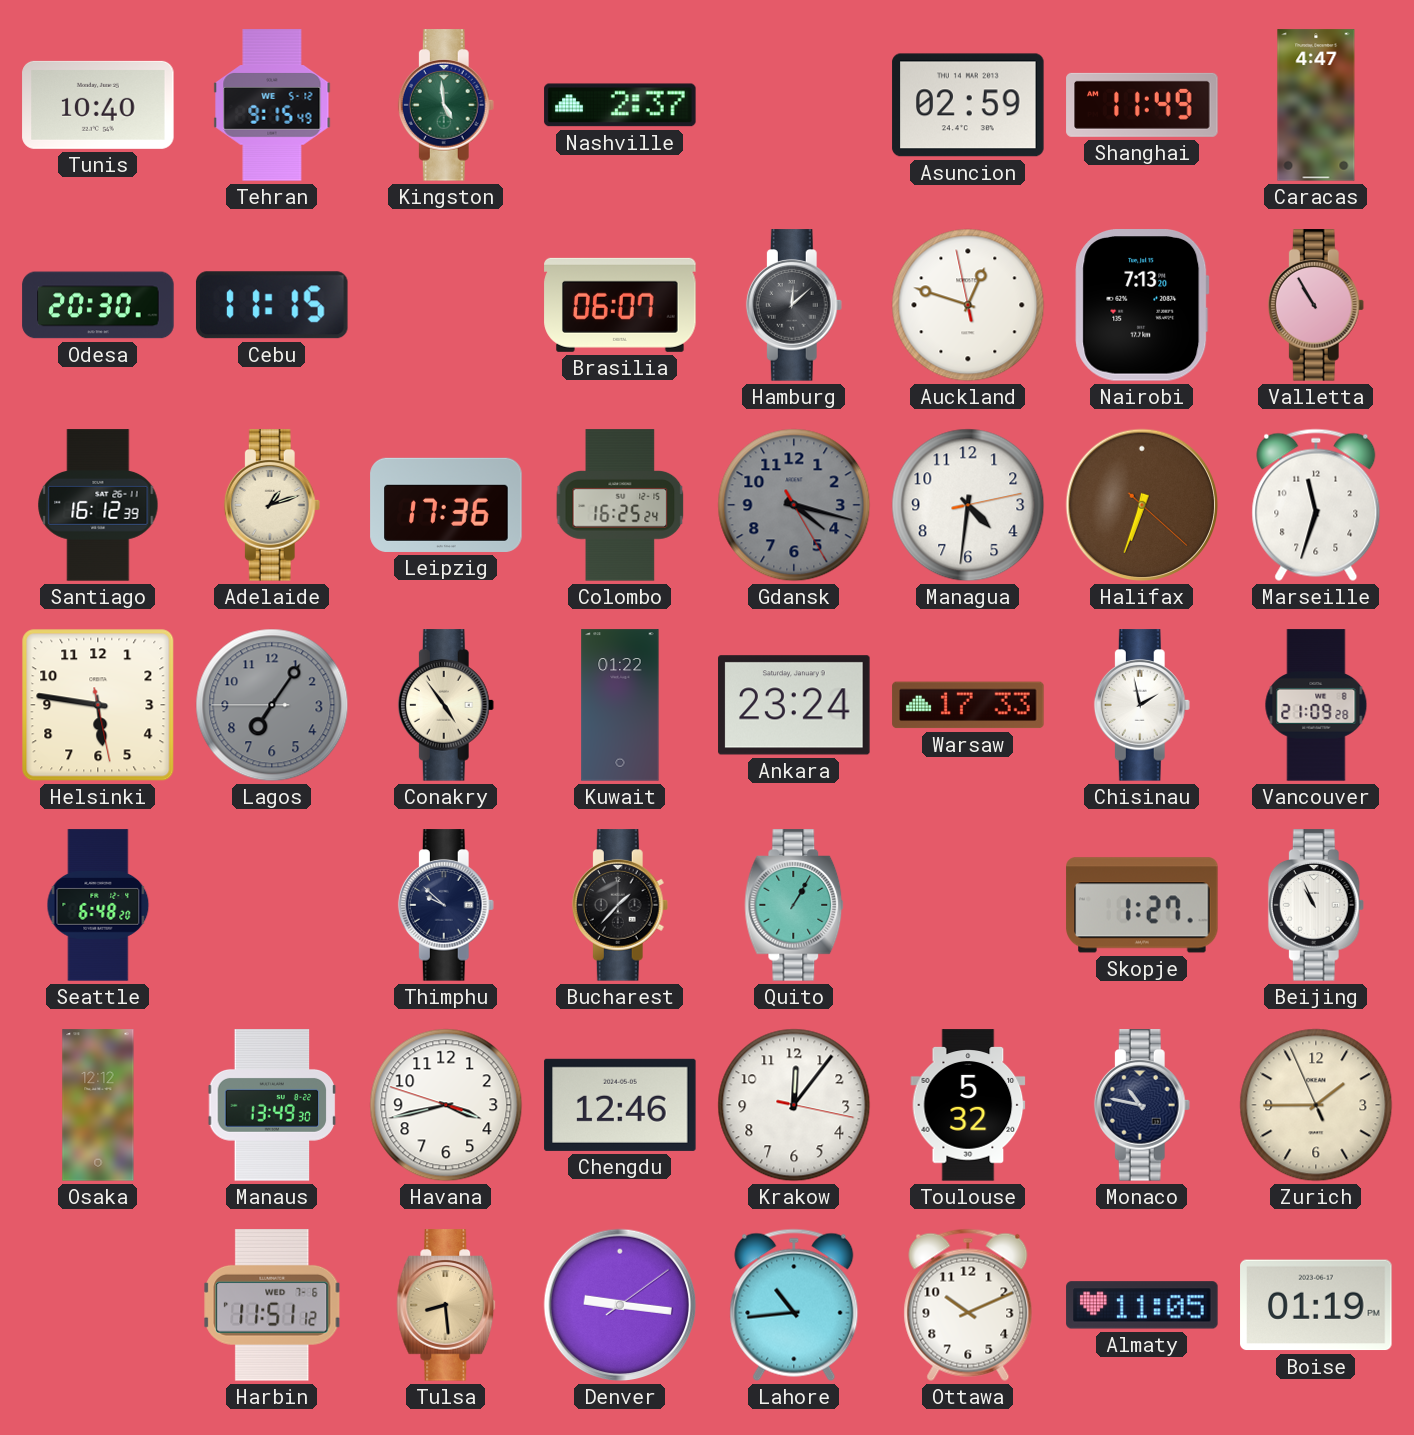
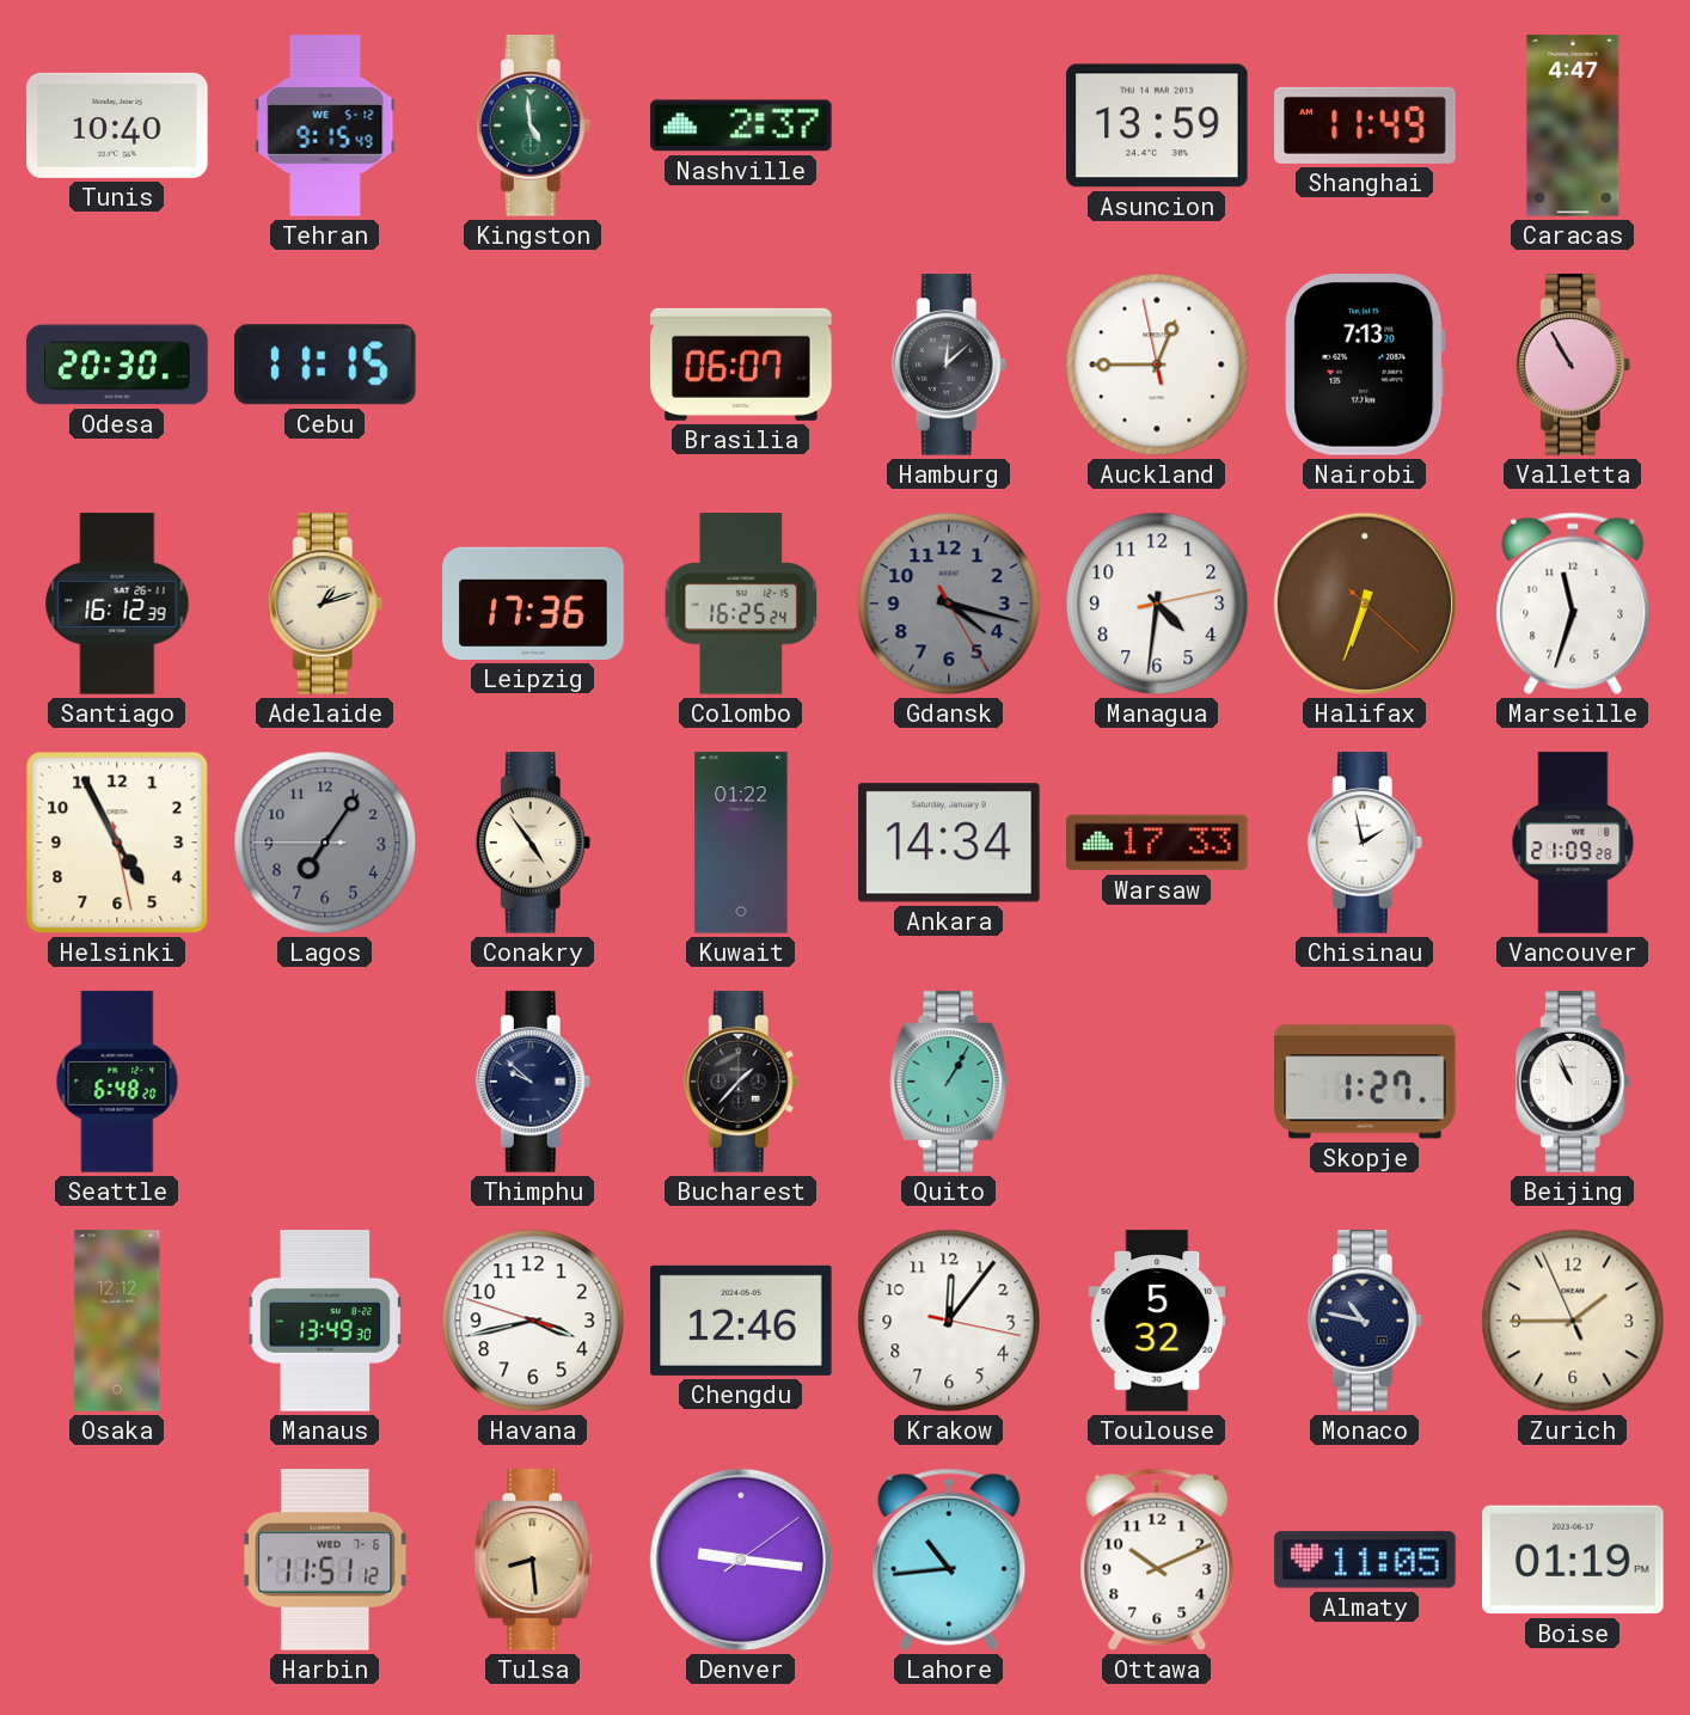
Asuncion: 02:59 -> 13:59 (1157, 125)
Auckland: 12:47 -> 12:44 (1157, 365)
Helsinki: 5:46 -> 4:55 (117, 843)
Ankara: 23:24 -> 14:34 (949, 843)
